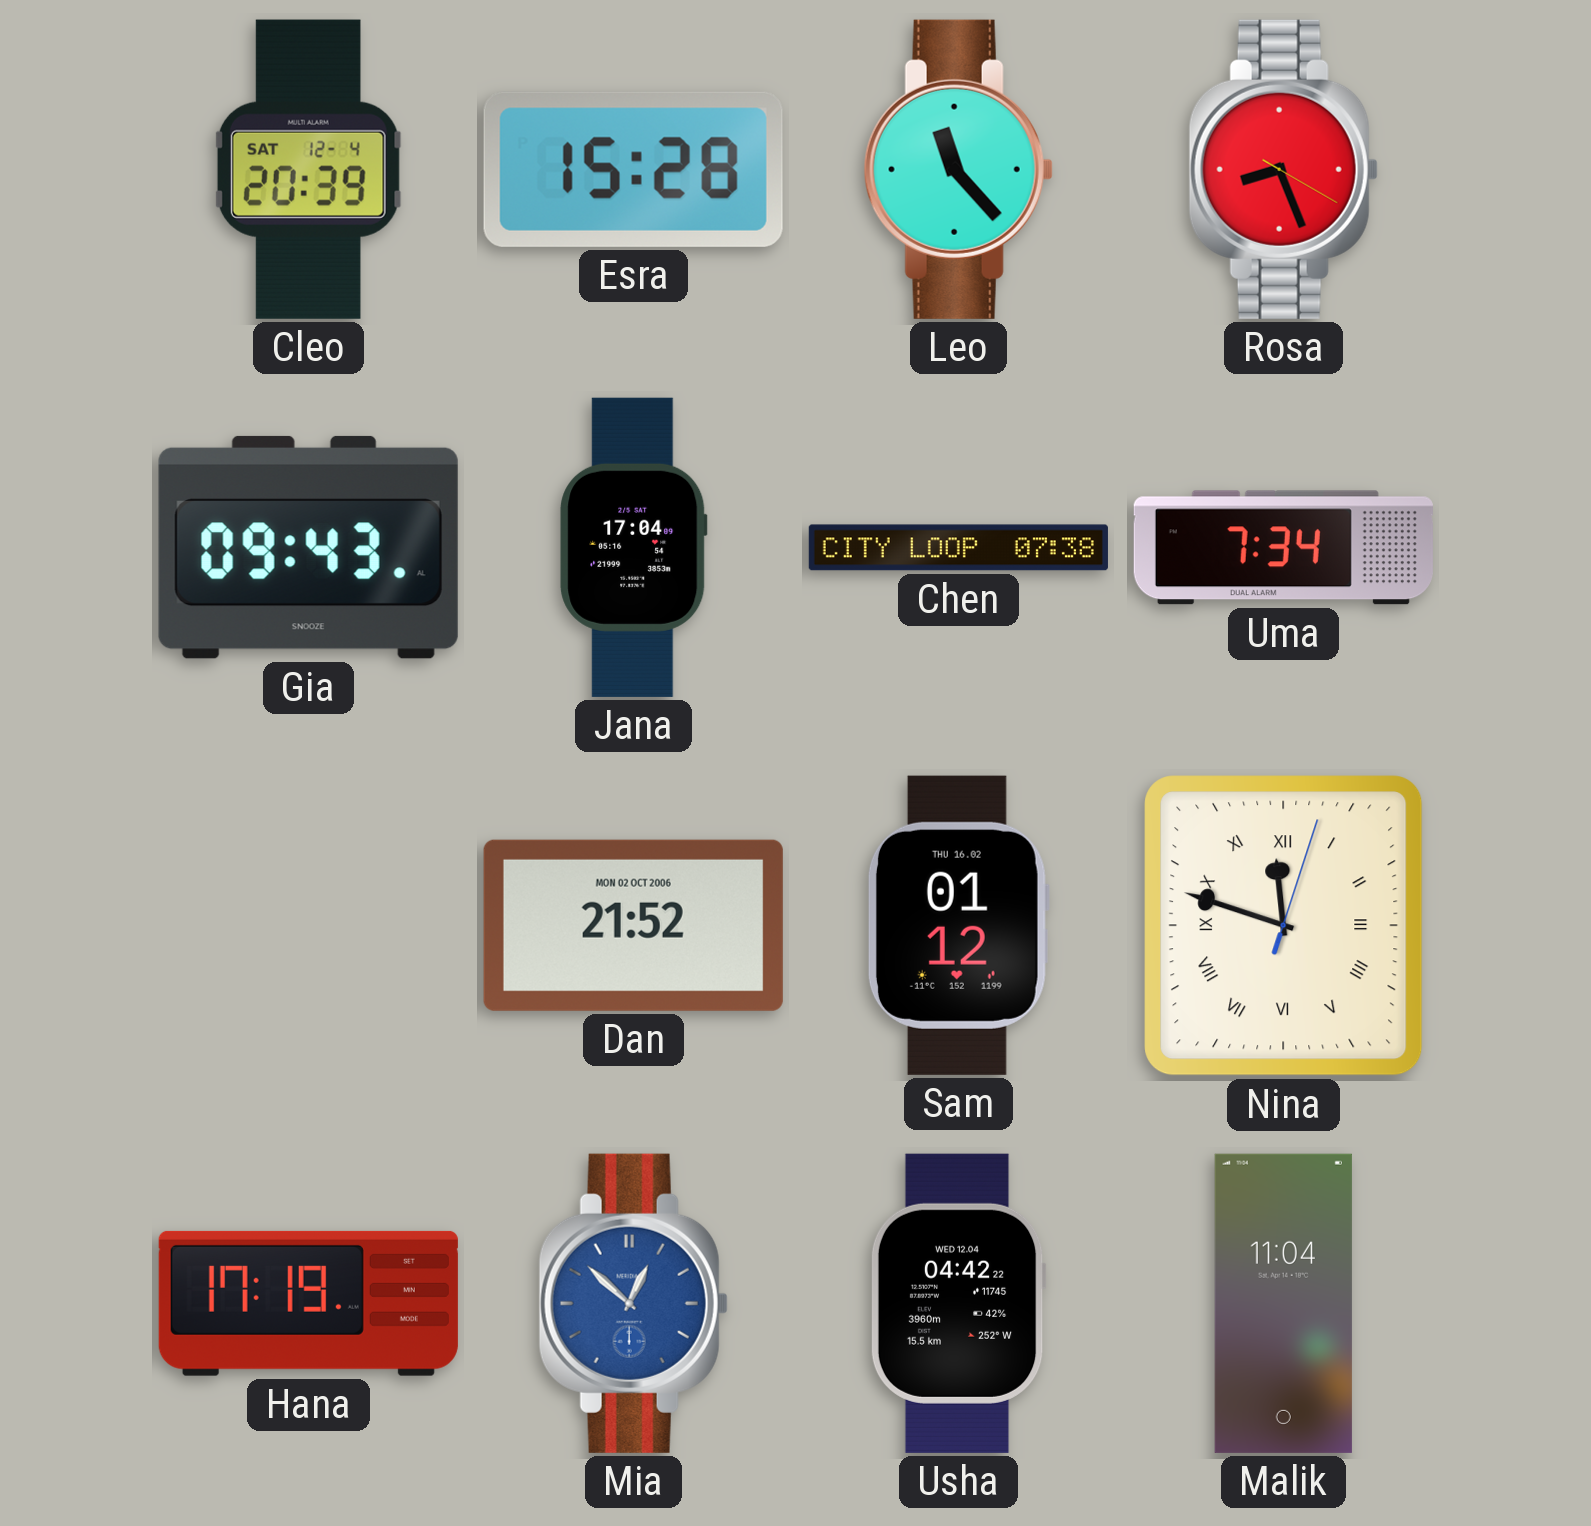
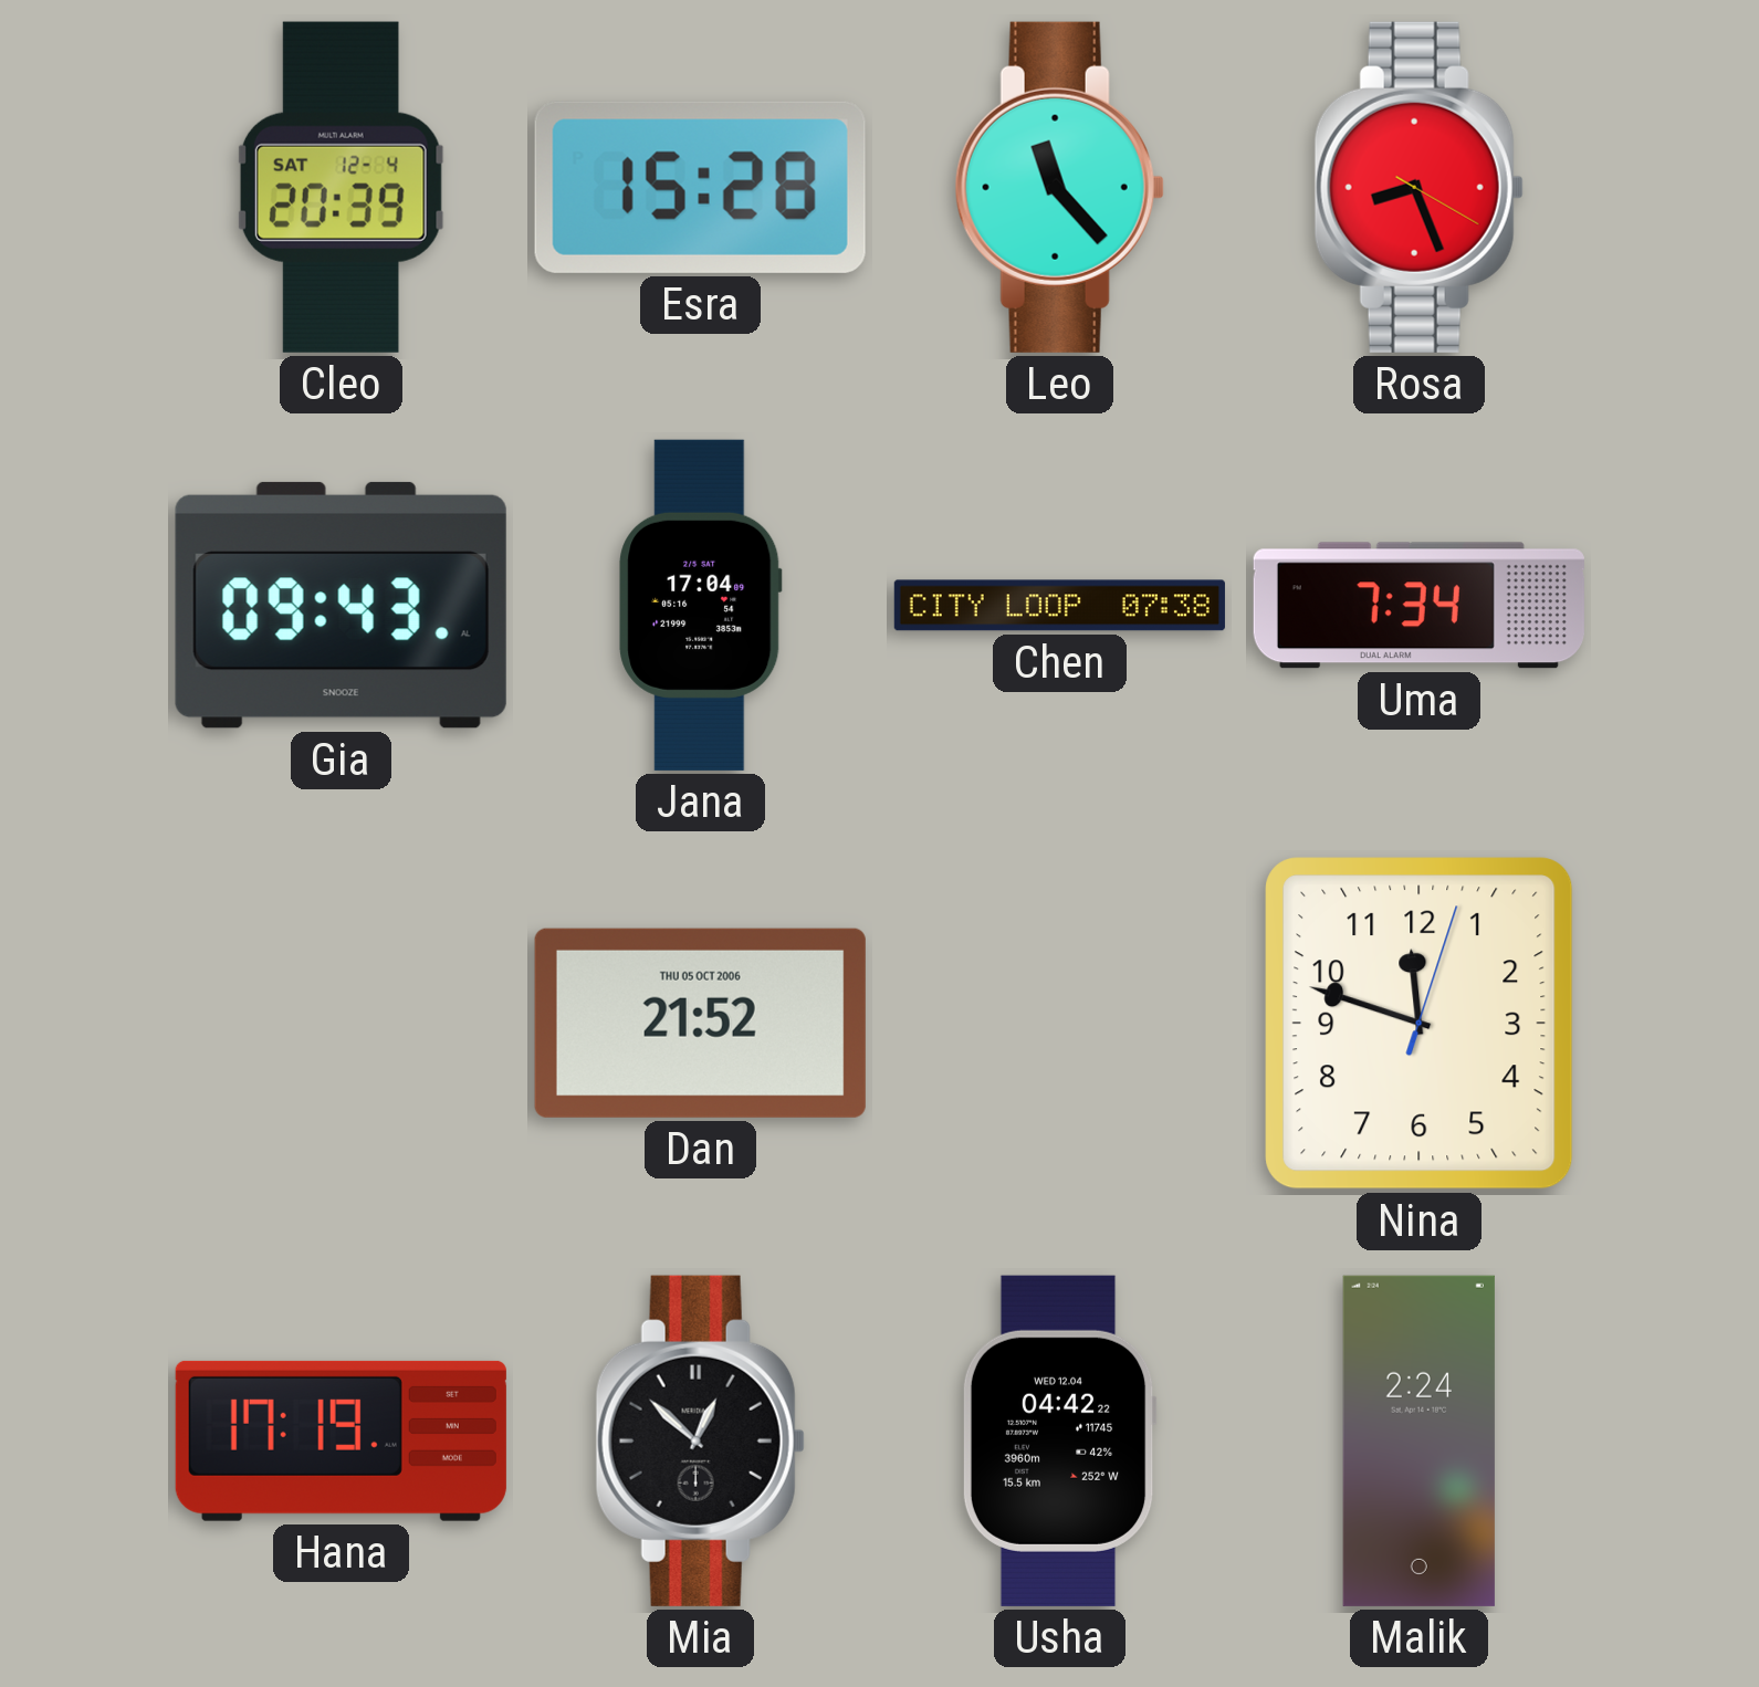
Dan date: MON 02 OCT 2006 -> THU 05 OCT 2006 (700, 1023)
Sam: 01:12 -> none (958, 925)
Nina numerals: Roman -> Arabic (1420, 1024)
Mia dial: blue -> black (700, 1440)
Malik: 11:04 -> 2:24 (1418, 1440)
